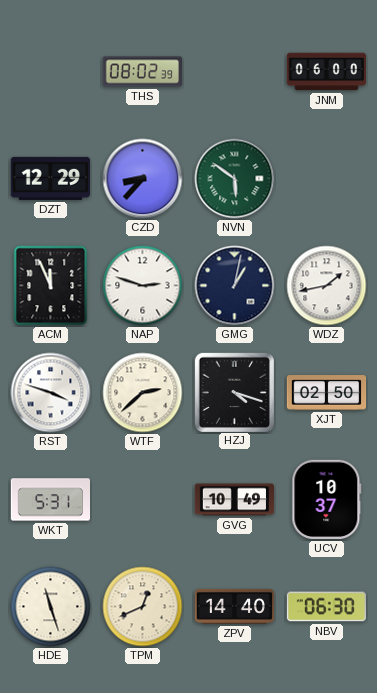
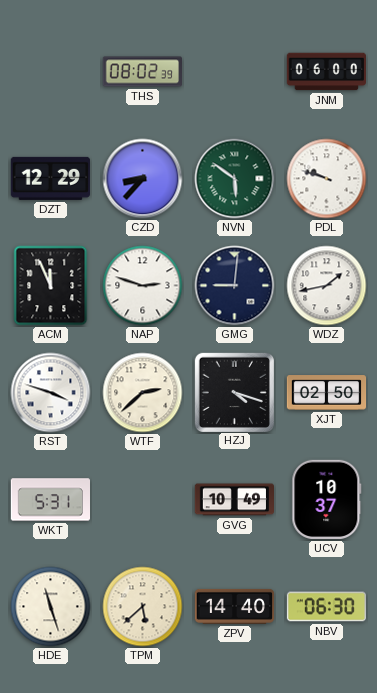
PDL: none -> 9:48 (327, 179)
GMG: 1:02 -> 9:01 (235, 286)
TPM: 12:41 -> 5:38 (143, 607)
